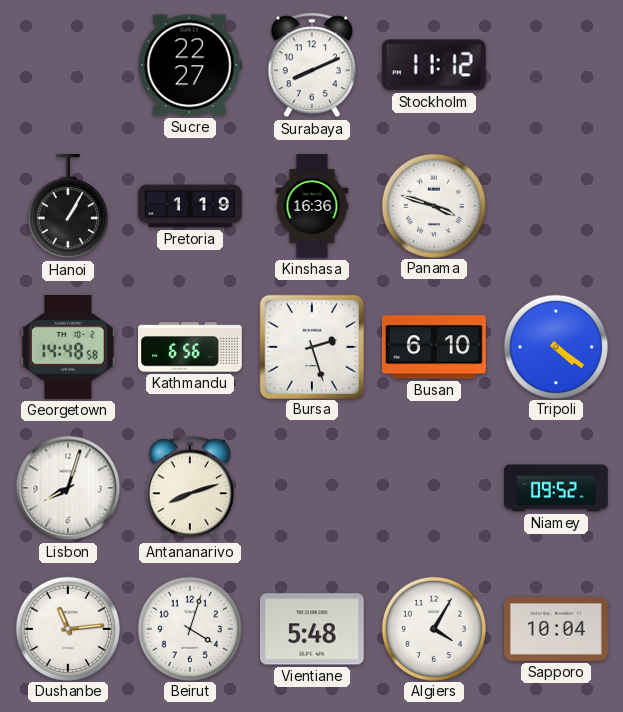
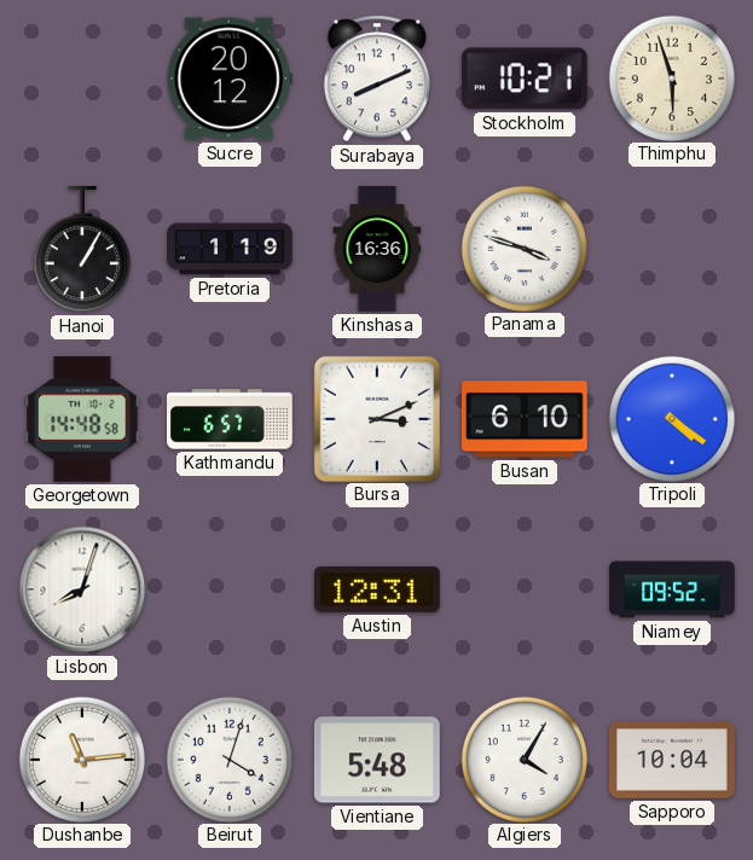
Sucre: 22:27 -> 20:12 (230, 79)
Stockholm: 11:12 -> 10:21 (525, 79)
Thimphu: none -> 5:57 (671, 77)
Kathmandu: 6:56 -> 6:57 (231, 419)
Bursa: 2:27 -> 3:11 (376, 418)
Antananarivo: 8:12 -> none (190, 488)
Austin: none -> 12:31 (378, 589)
